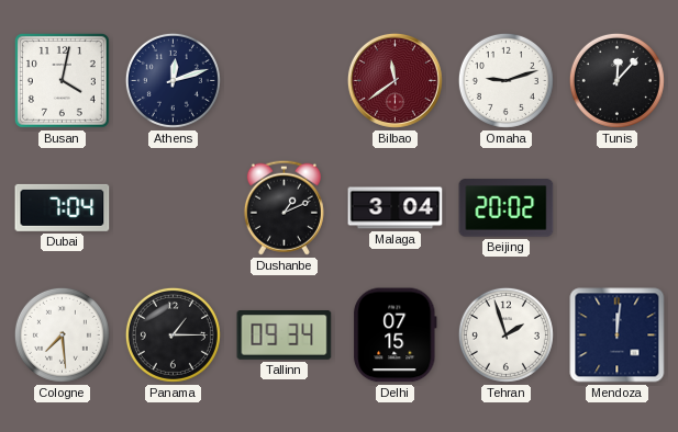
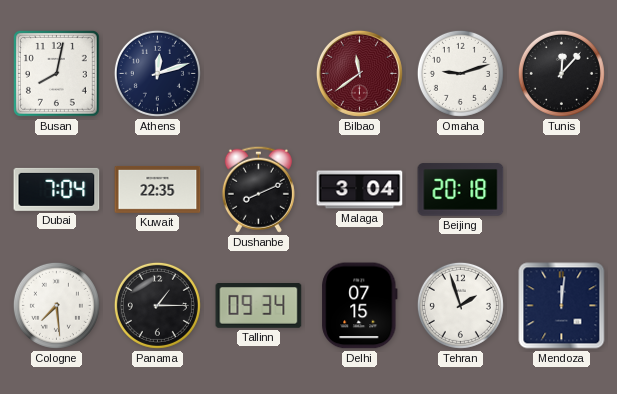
Busan: 4:02 -> 8:02 (56, 73)
Kuwait: none -> 22:35 (158, 189)
Dushanbe: 1:11 -> 8:11 (258, 189)
Beijing: 20:02 -> 20:18 (461, 190)
